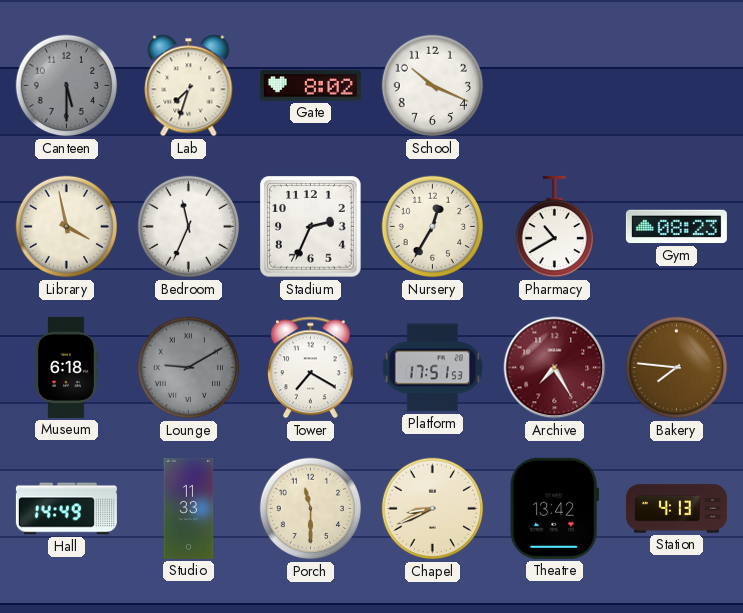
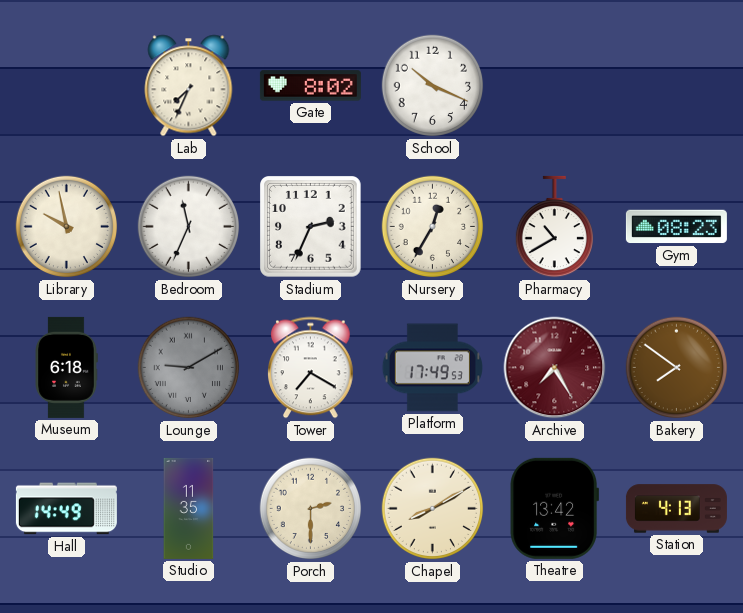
Canteen: 5:30 -> none (67, 86)
Lab: 7:33 -> 7:34 (189, 86)
Library: 3:58 -> 9:58 (67, 227)
Platform: 17:51 -> 17:49 (432, 368)
Bakery: 7:46 -> 7:51 (677, 368)
Studio: 11:33 -> 11:35 (189, 508)
Porch: 11:30 -> 2:30 (311, 509)
Chapel: 8:41 -> 8:10 (433, 509)
